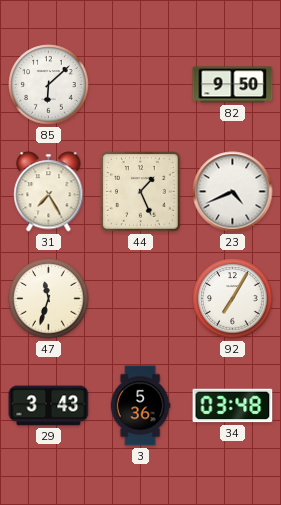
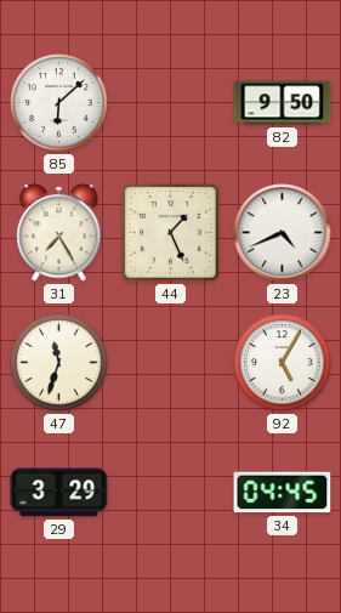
92: 7:05 -> 5:05 (283, 363)
29: 3:43 -> 3:29 (59, 493)
3: 5:36 -> none (140, 406)
34: 03:48 -> 04:45 (283, 493)
